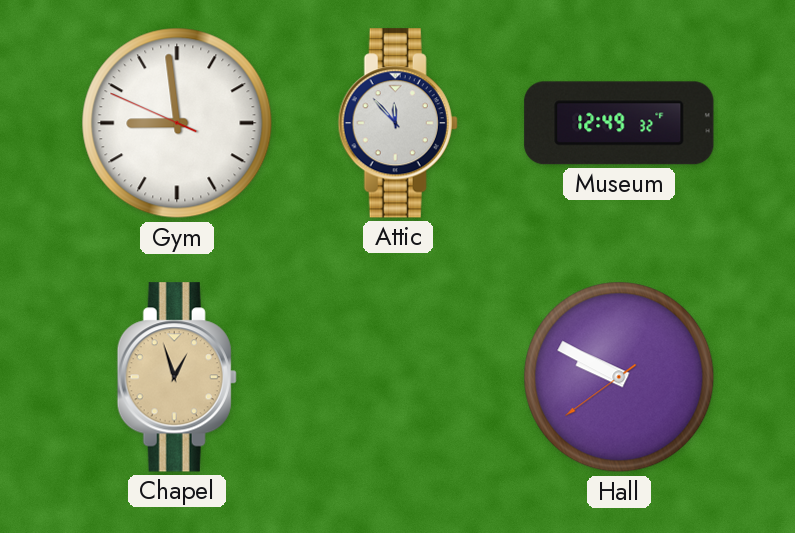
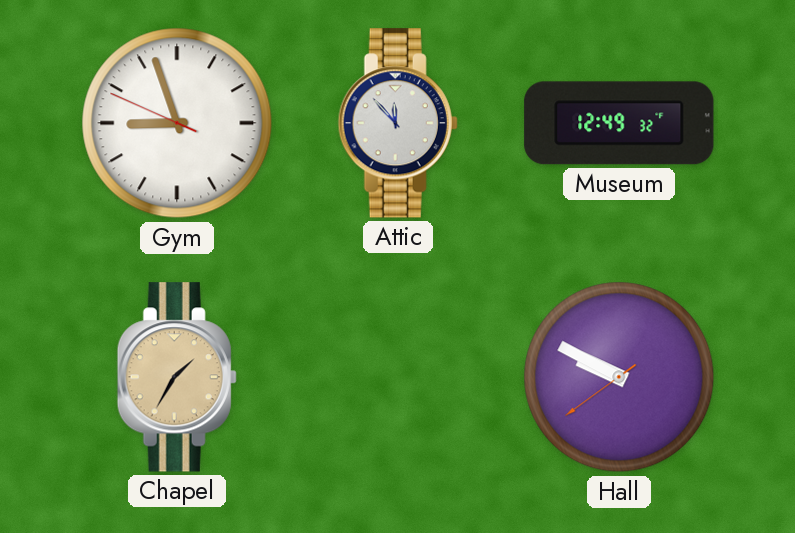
Gym: 8:58 -> 8:56 (177, 123)
Chapel: 12:57 -> 1:35 (177, 377)
